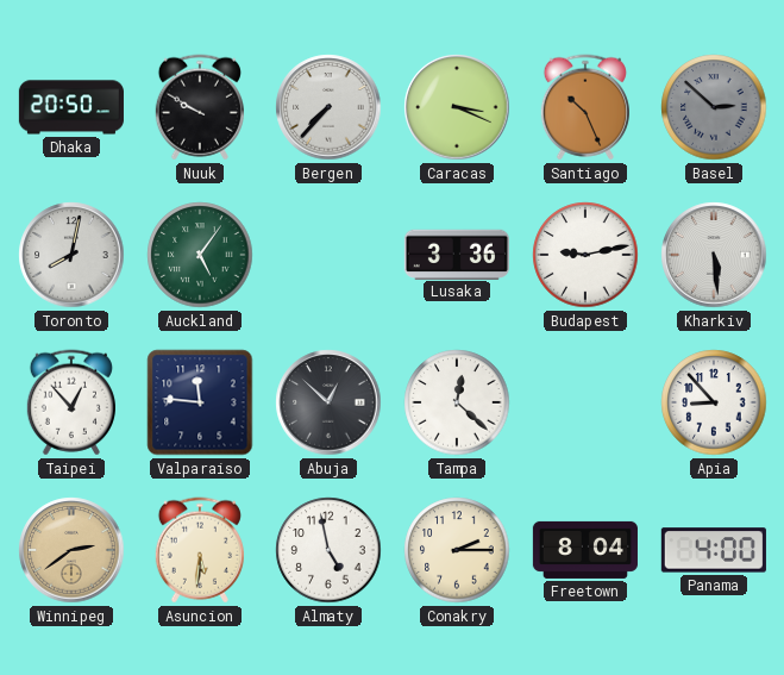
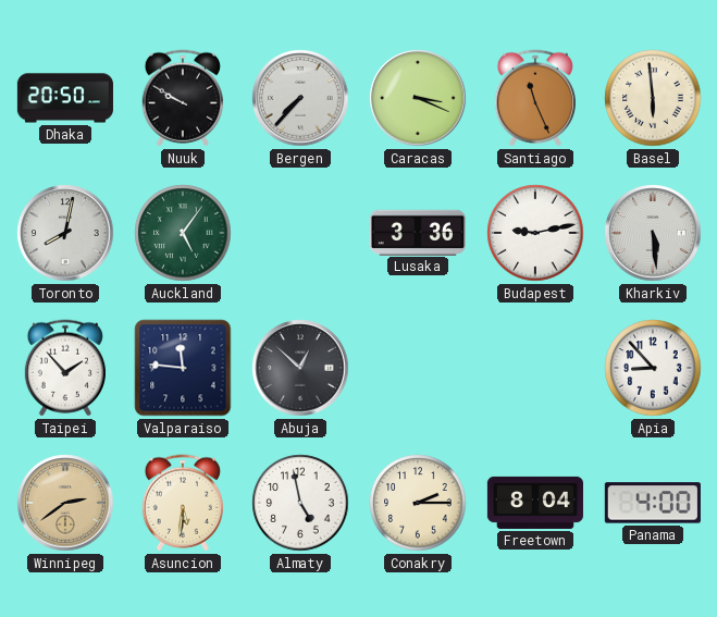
Santiago: 10:26 -> 11:26 (535, 98)
Basel: 2:52 -> 5:59 (653, 98)
Basel dial: grey -> cream (653, 98)
Taipei: 12:53 -> 1:53 (65, 368)
Tampa: 12:22 -> none (457, 402)
